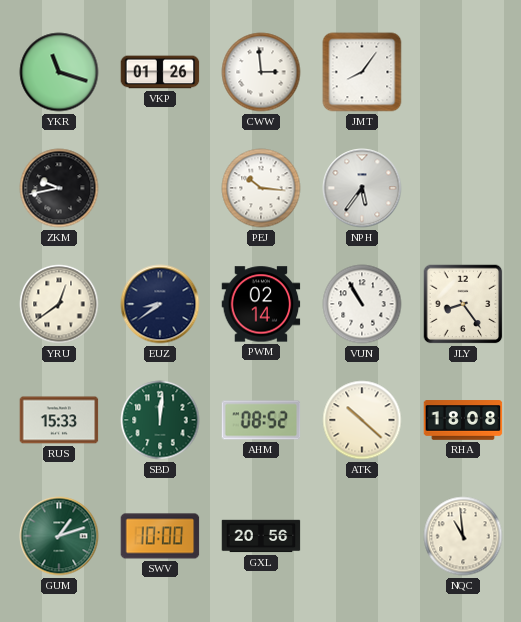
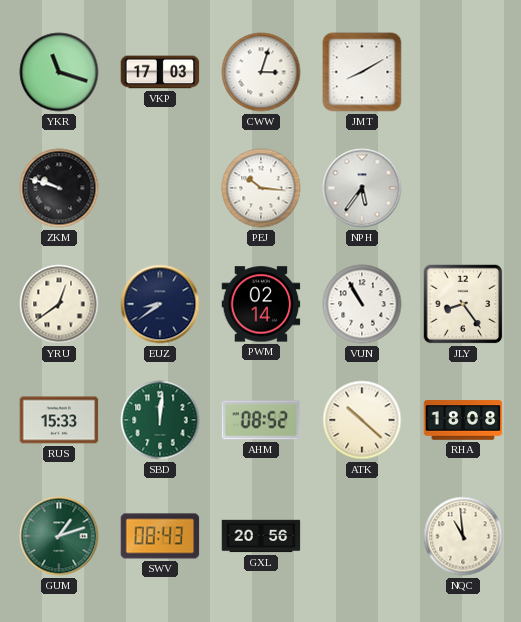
VKP: 01:26 -> 17:03 (160, 72)
CWW: 2:59 -> 3:03 (261, 72)
JMT: 8:06 -> 8:10 (362, 72)
ZKM: 9:43 -> 9:48 (59, 188)
SWV: 10:00 -> 08:43 (160, 536)
